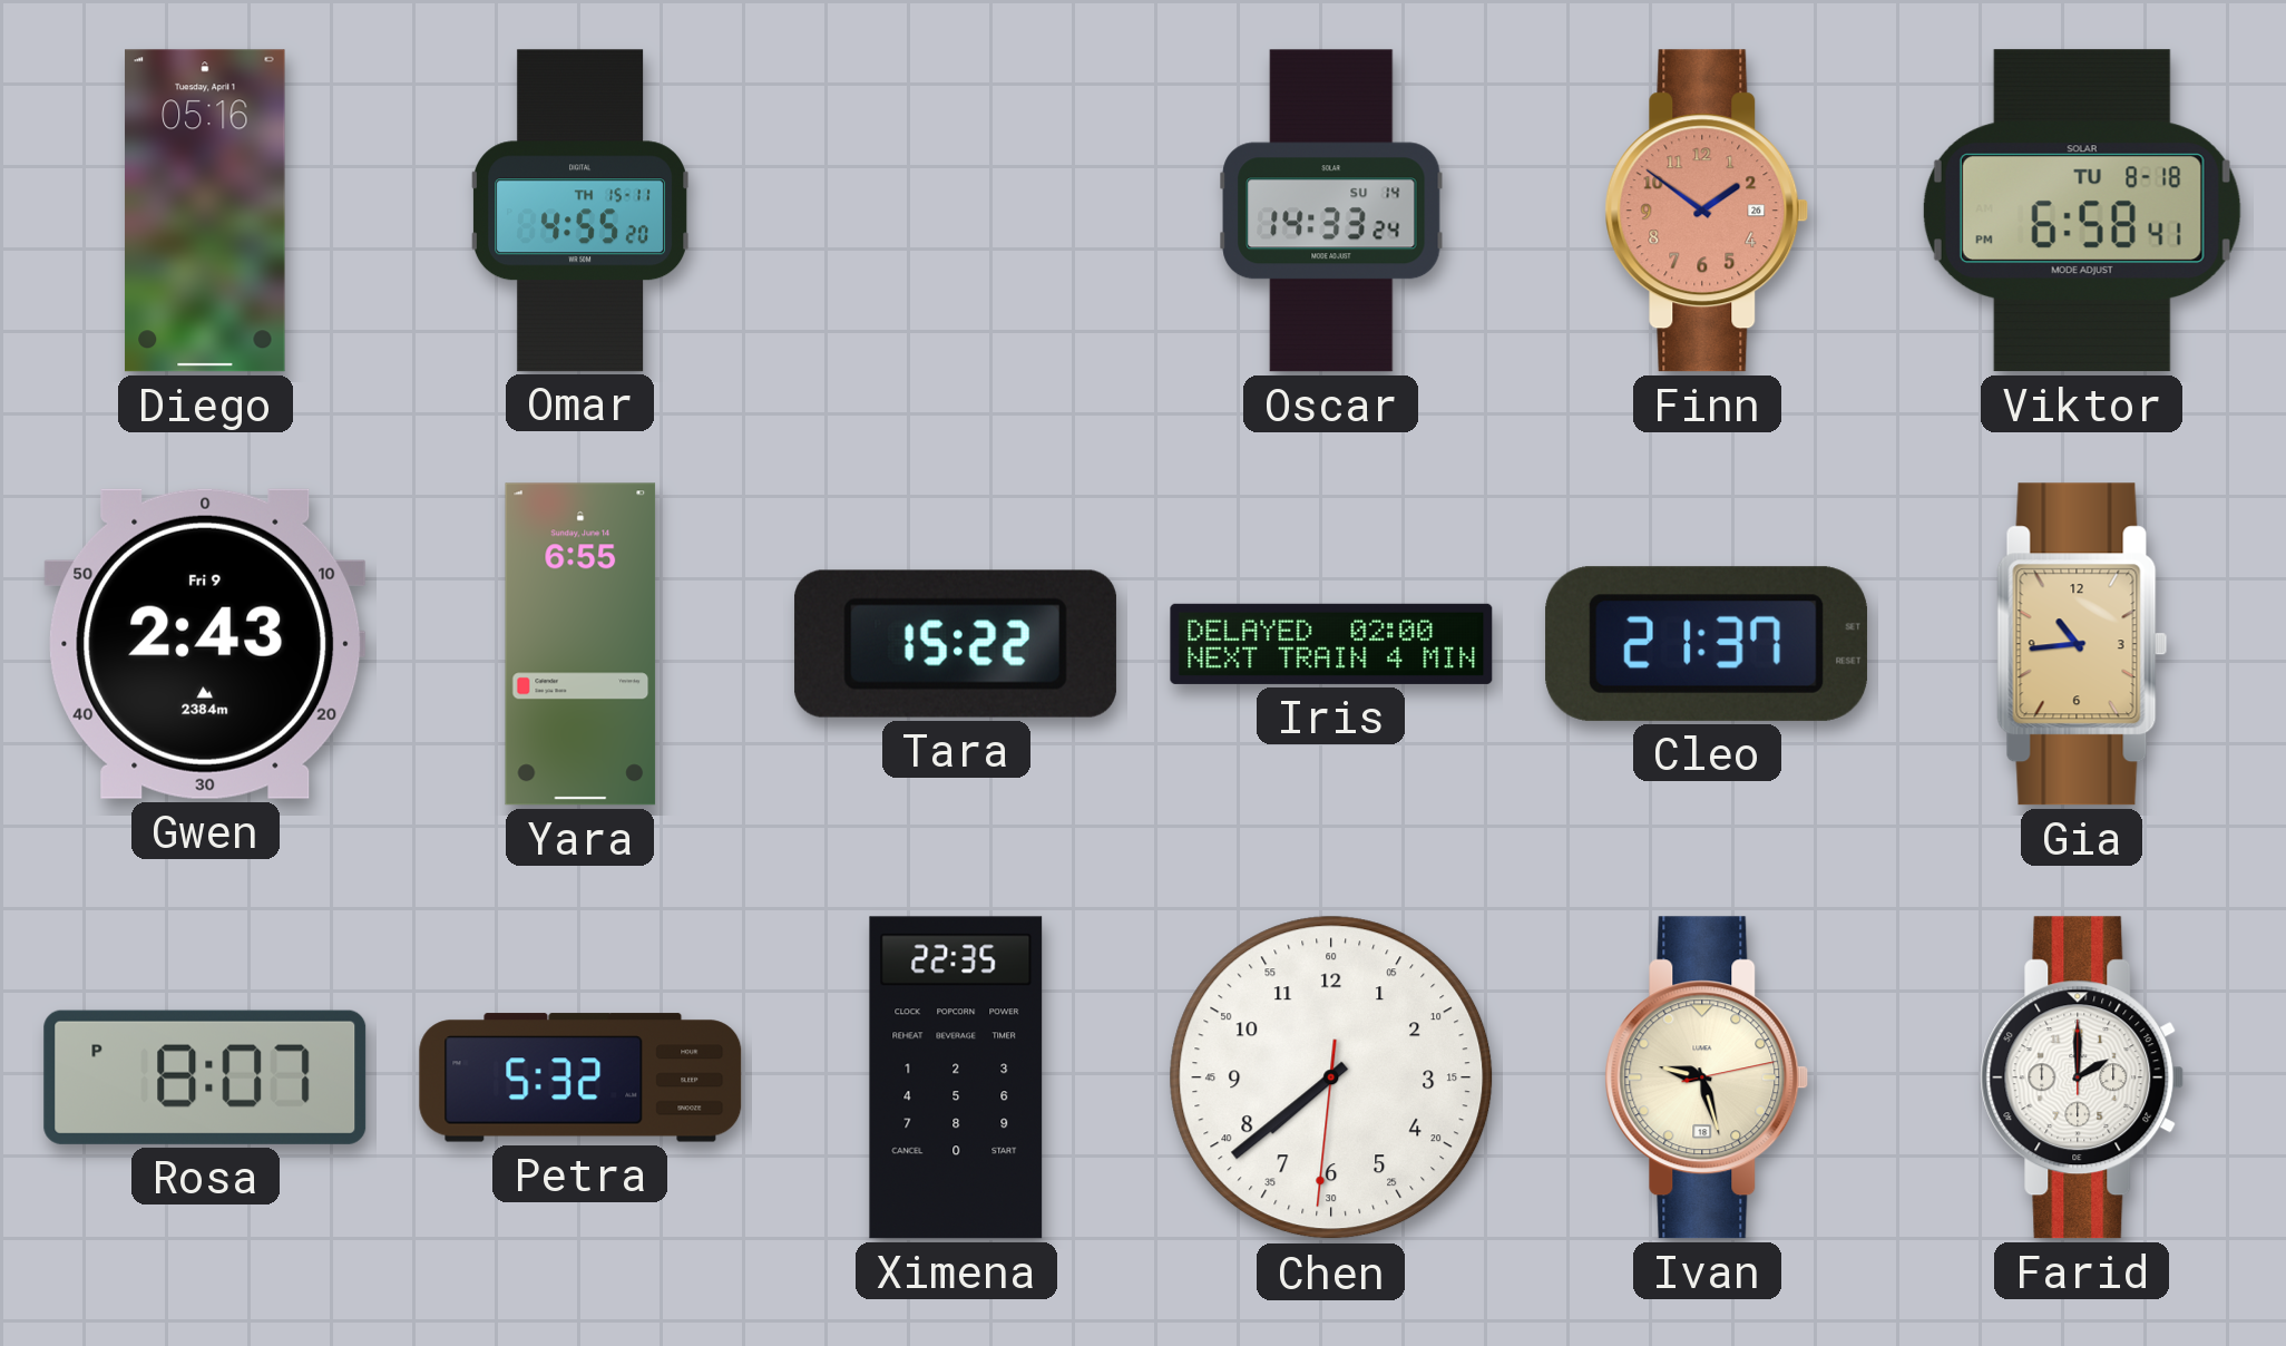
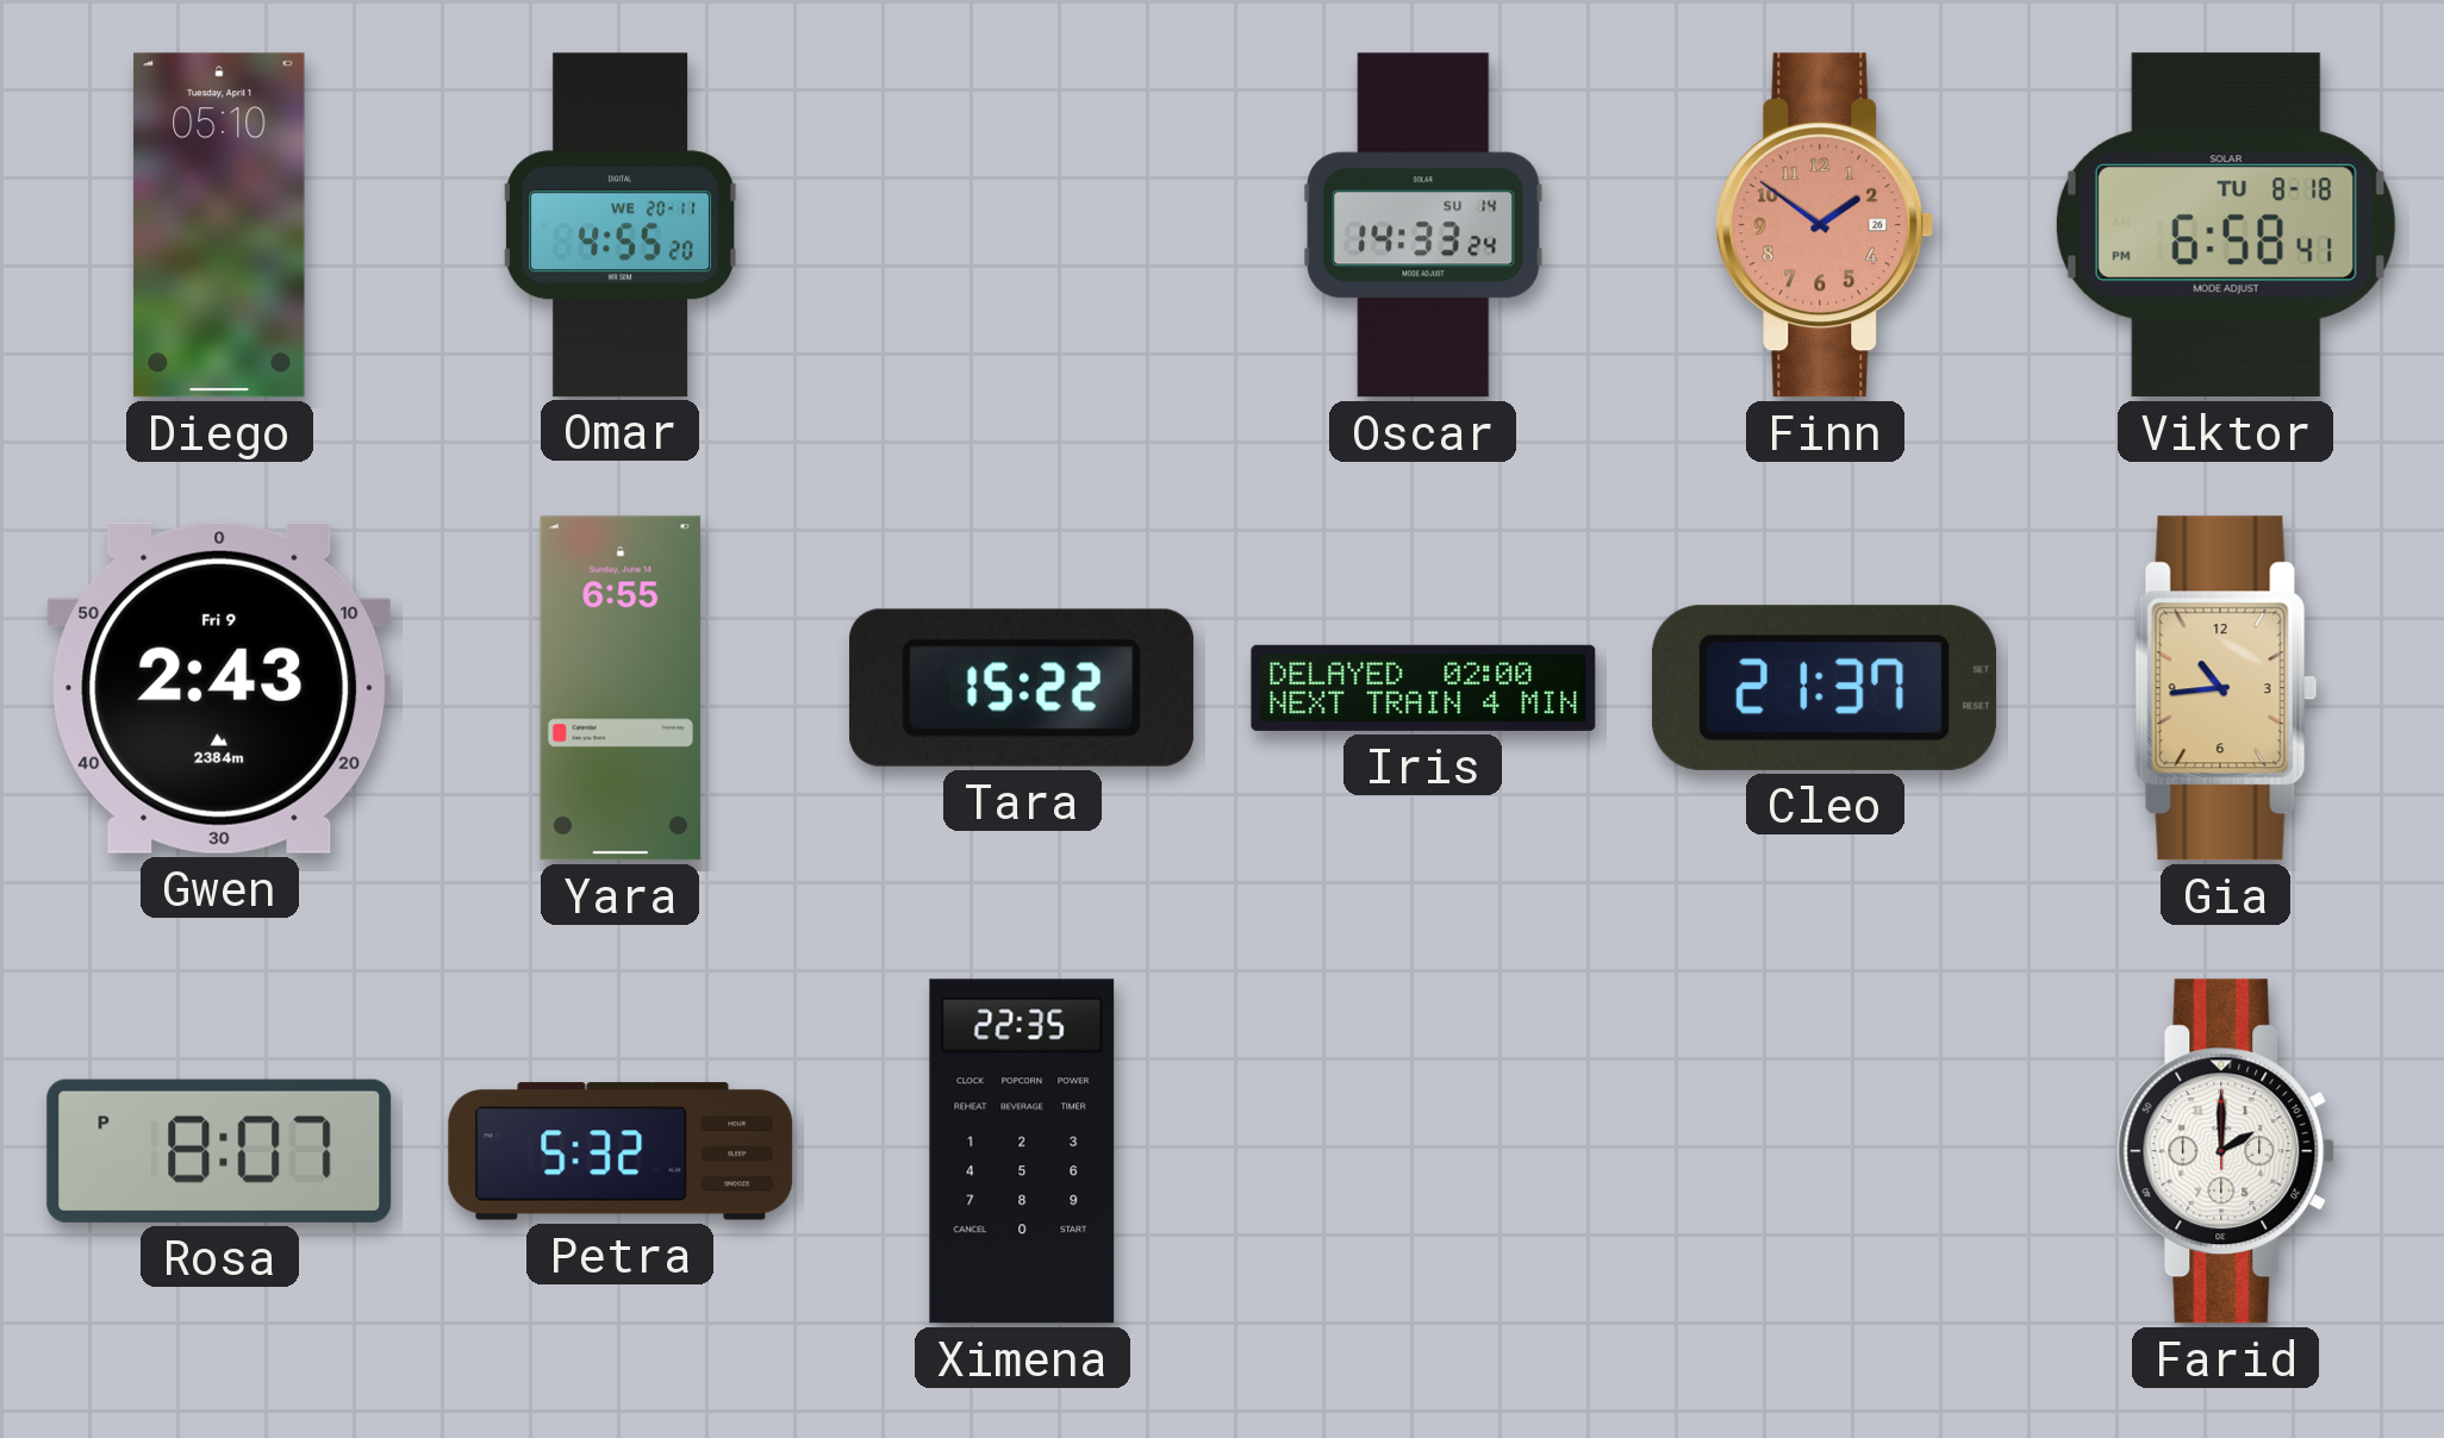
Diego: 05:16 -> 05:10 (220, 225)
Omar date: TH 15-11 -> WE 20-11 (621, 225)
Chen: 7:38 -> none (1331, 1077)
Ivan: 9:27 -> none (1707, 1077)
